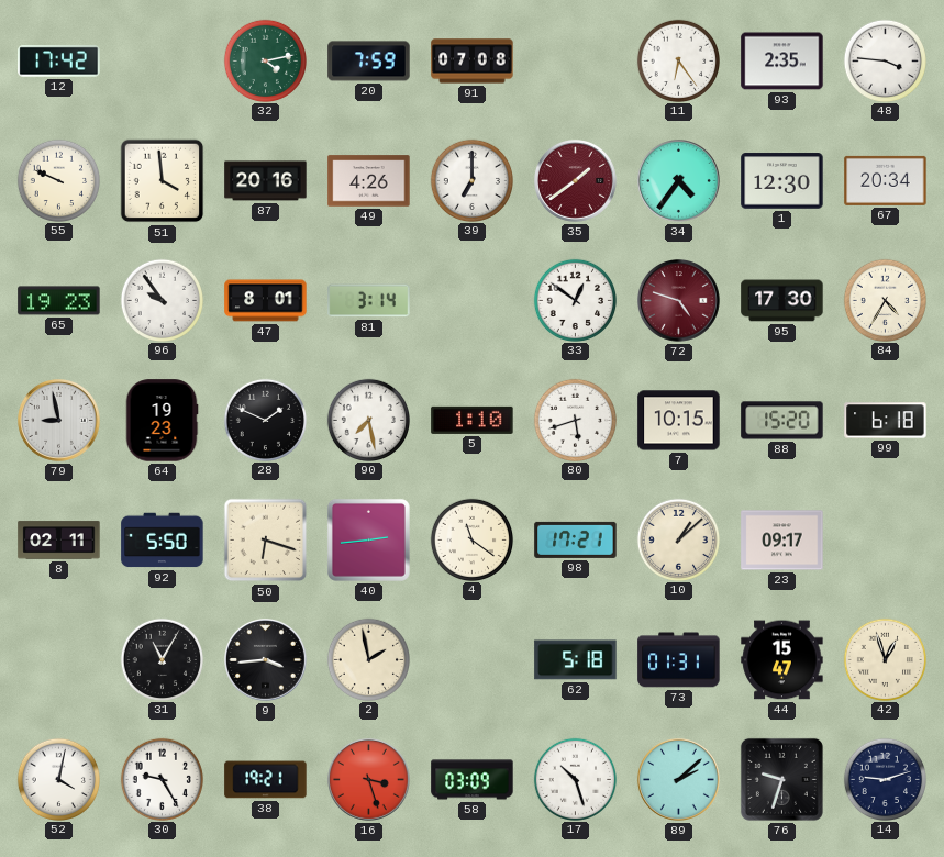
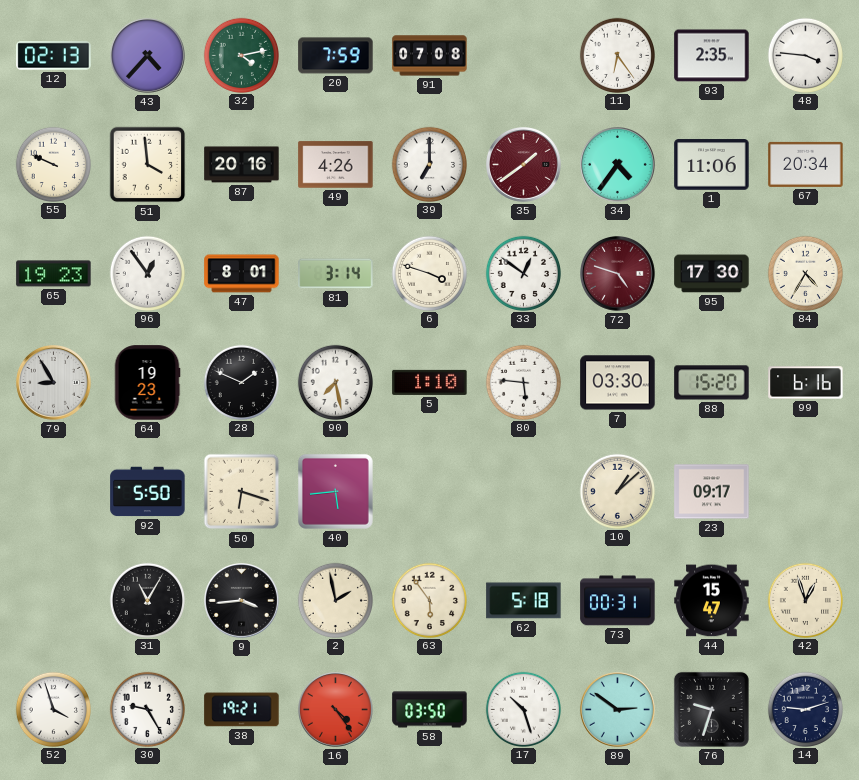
12: 17:42 -> 02:13 (54, 56)
43: none -> 4:37 (148, 56)
1: 12:30 -> 11:06 (712, 165)
96: 9:54 -> 12:54 (147, 273)
6: none -> 3:48 (429, 273)
79: 8:58 -> 8:55 (54, 383)
80: 5:42 -> 5:46 (523, 382)
7: 10:15 -> 03:30 (618, 383)
99: 6:18 -> 6:16 (806, 383)
8: 02:11 -> none (59, 541)
40: 2:44 -> 5:44 (335, 491)
4: 11:21 -> none (471, 539)
98: 17:21 -> none (576, 539)
63: none -> 5:54 (429, 600)
73: 01:31 -> 00:31 (618, 601)
52: 4:02 -> 3:57 (53, 709)
16: 3:27 -> 4:24 (336, 710)
58: 03:09 -> 03:50 (430, 710)
89: 2:08 -> 2:51 (618, 710)
